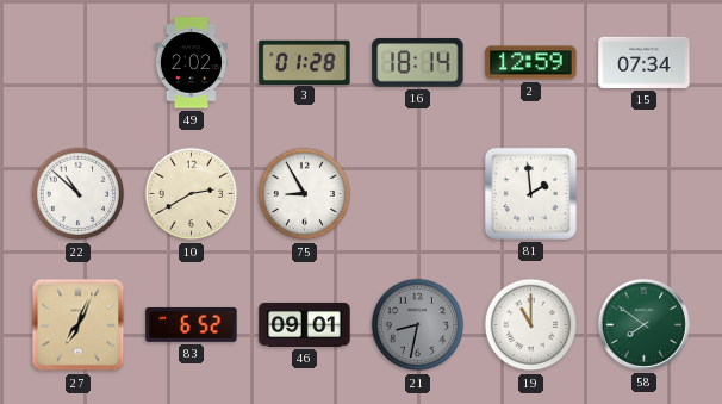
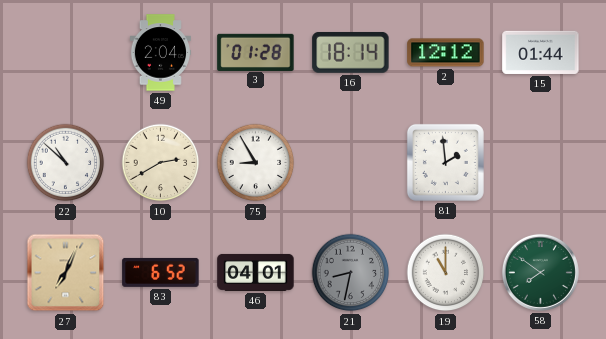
49: 2:02 -> 2:04 (161, 53)
2: 12:59 -> 12:12 (446, 53)
15: 07:34 -> 01:44 (541, 52)
46: 09:01 -> 04:01 (256, 272)
